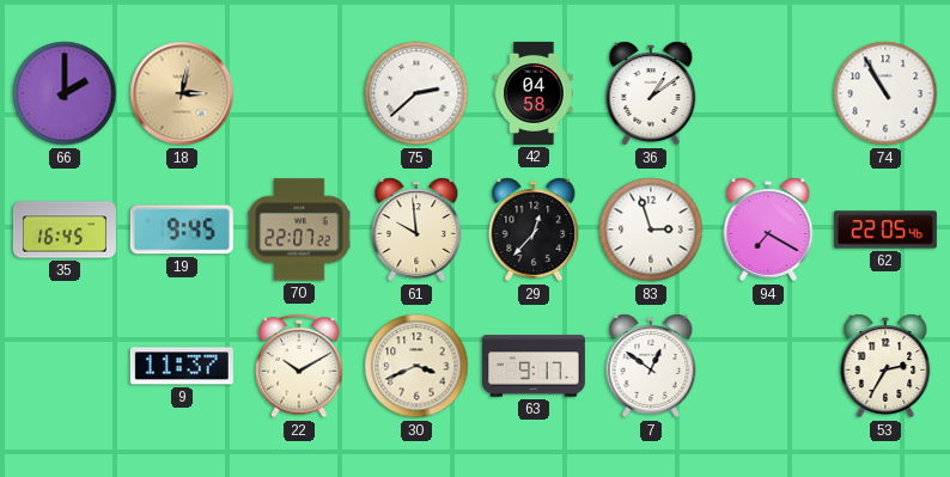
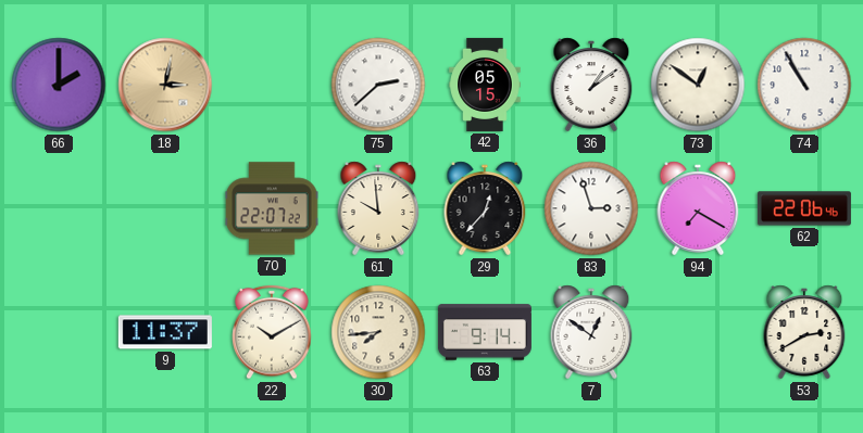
42: 04:58 -> 05:15 (485, 85)
73: none -> 12:51 (698, 85)
35: 16:45 -> none (65, 230)
19: 9:45 -> none (182, 230)
62: 22:05 -> 22:06 (804, 208)
30: 3:41 -> 7:44 (378, 332)
63: 9:17 -> 9:14 (485, 332)
53: 2:35 -> 2:40 (804, 332)
